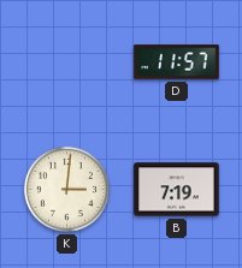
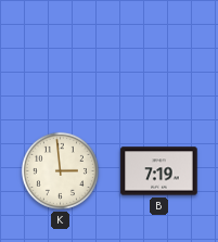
D: 11:57 -> none (177, 62)
K: 3:01 -> 2:59 (60, 170)
